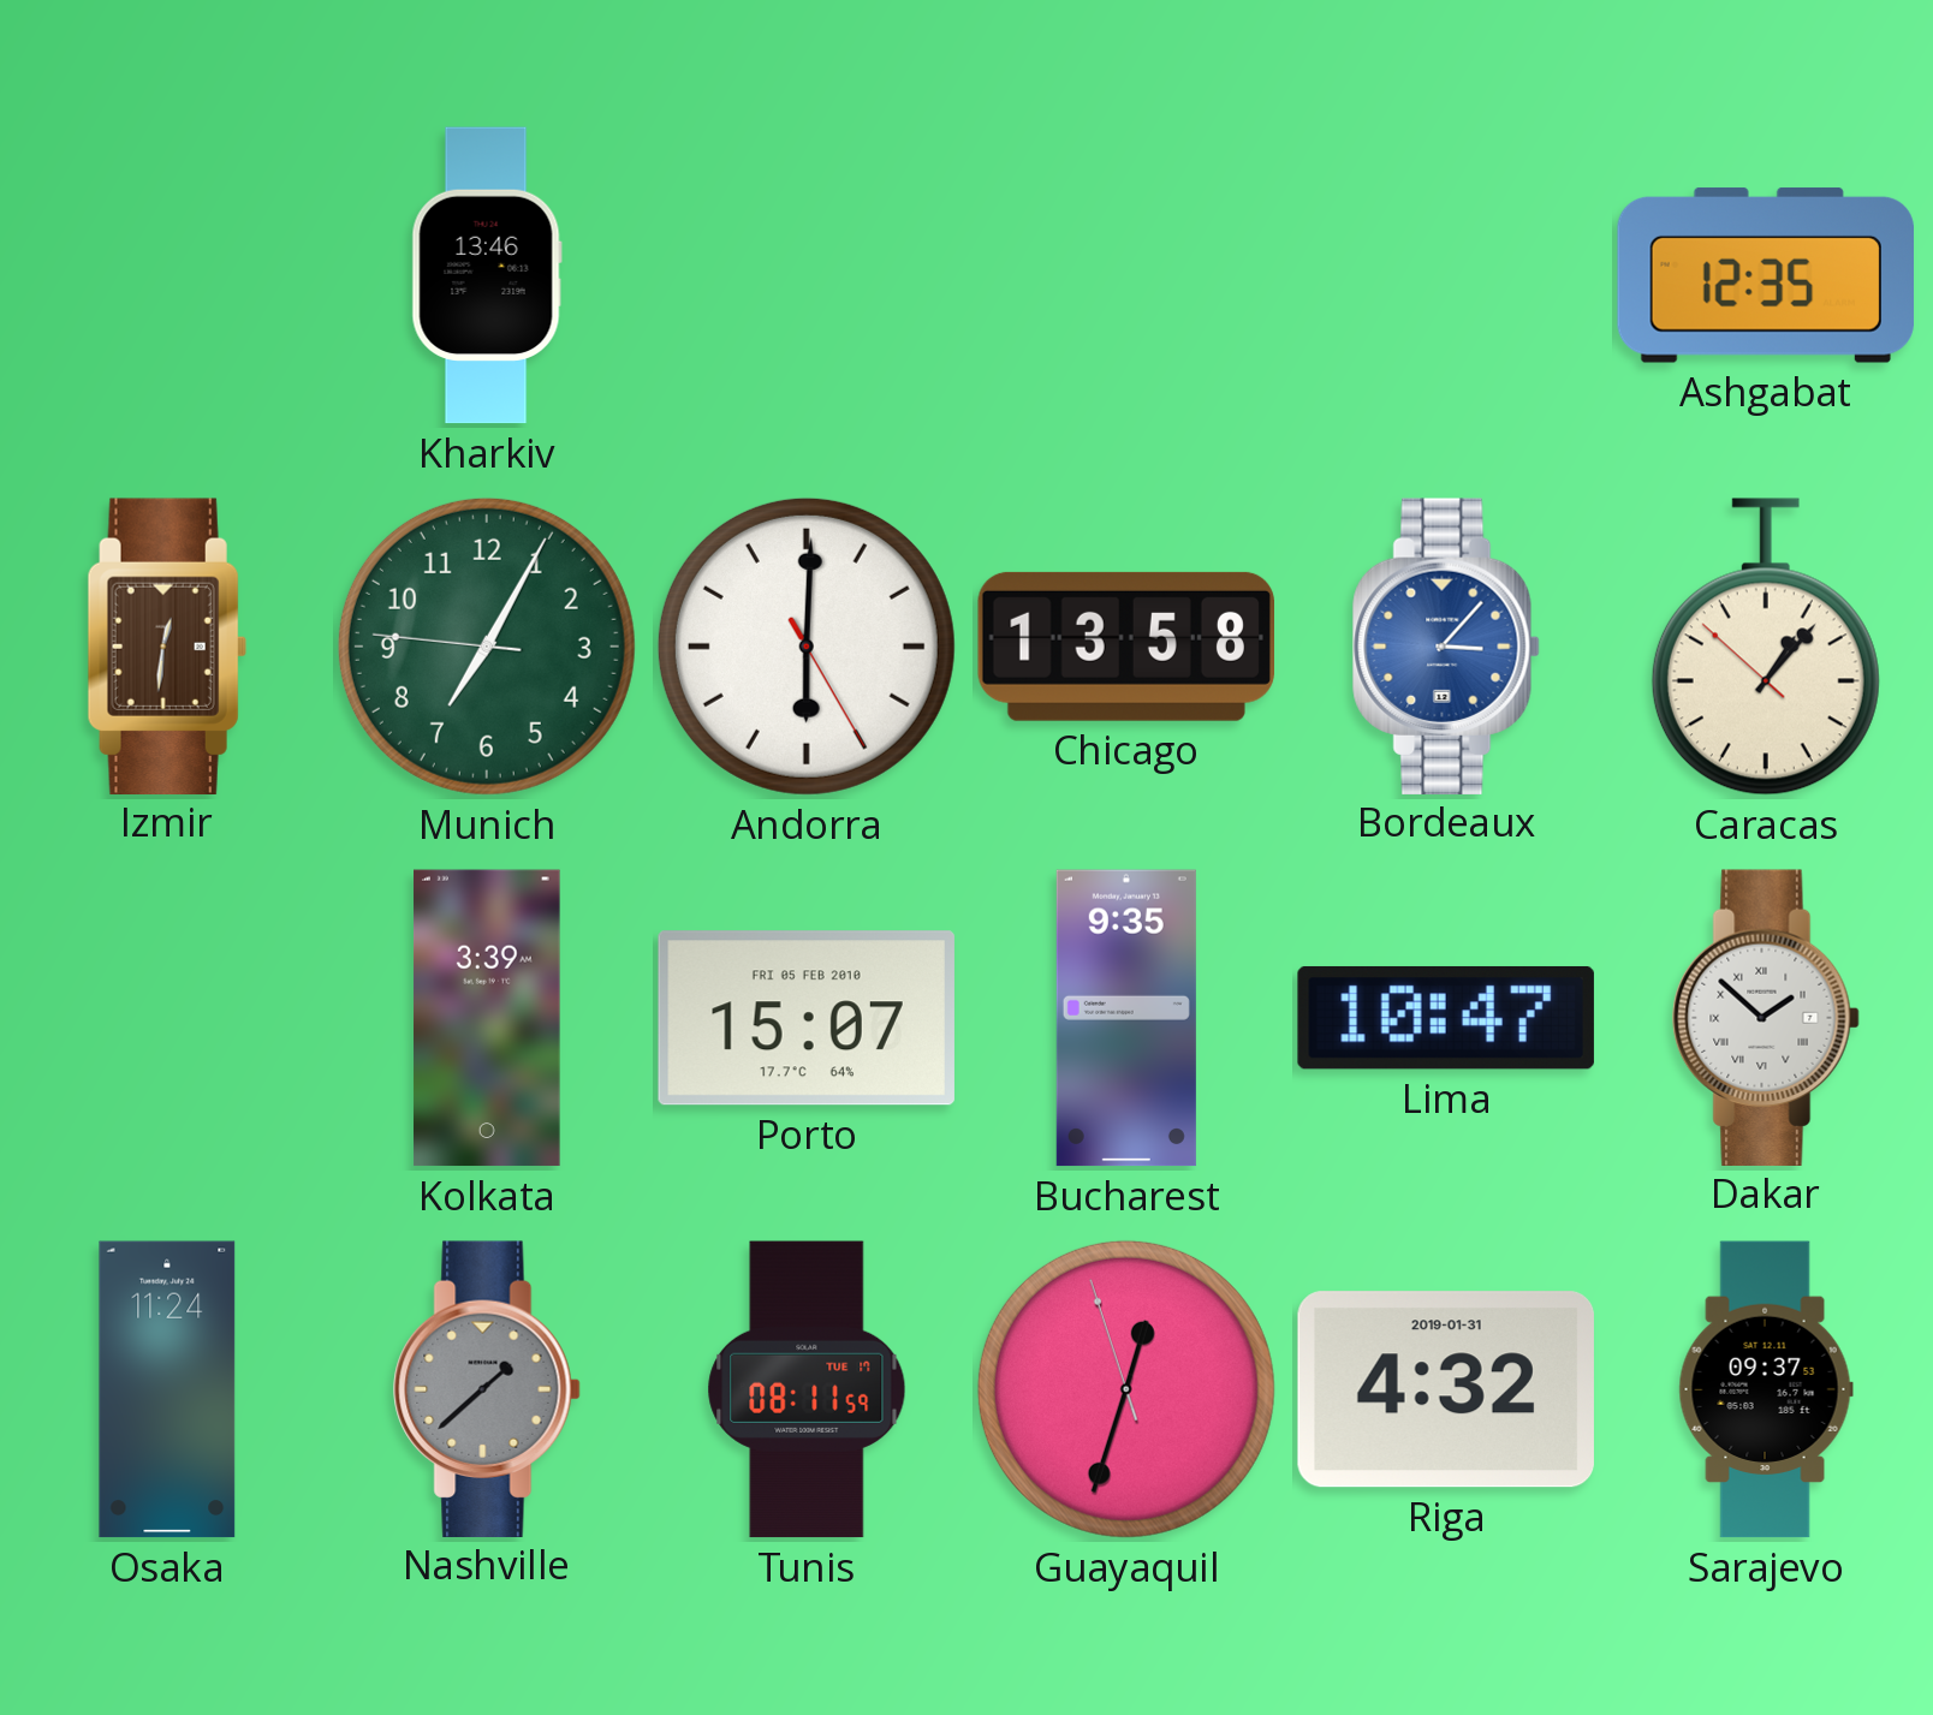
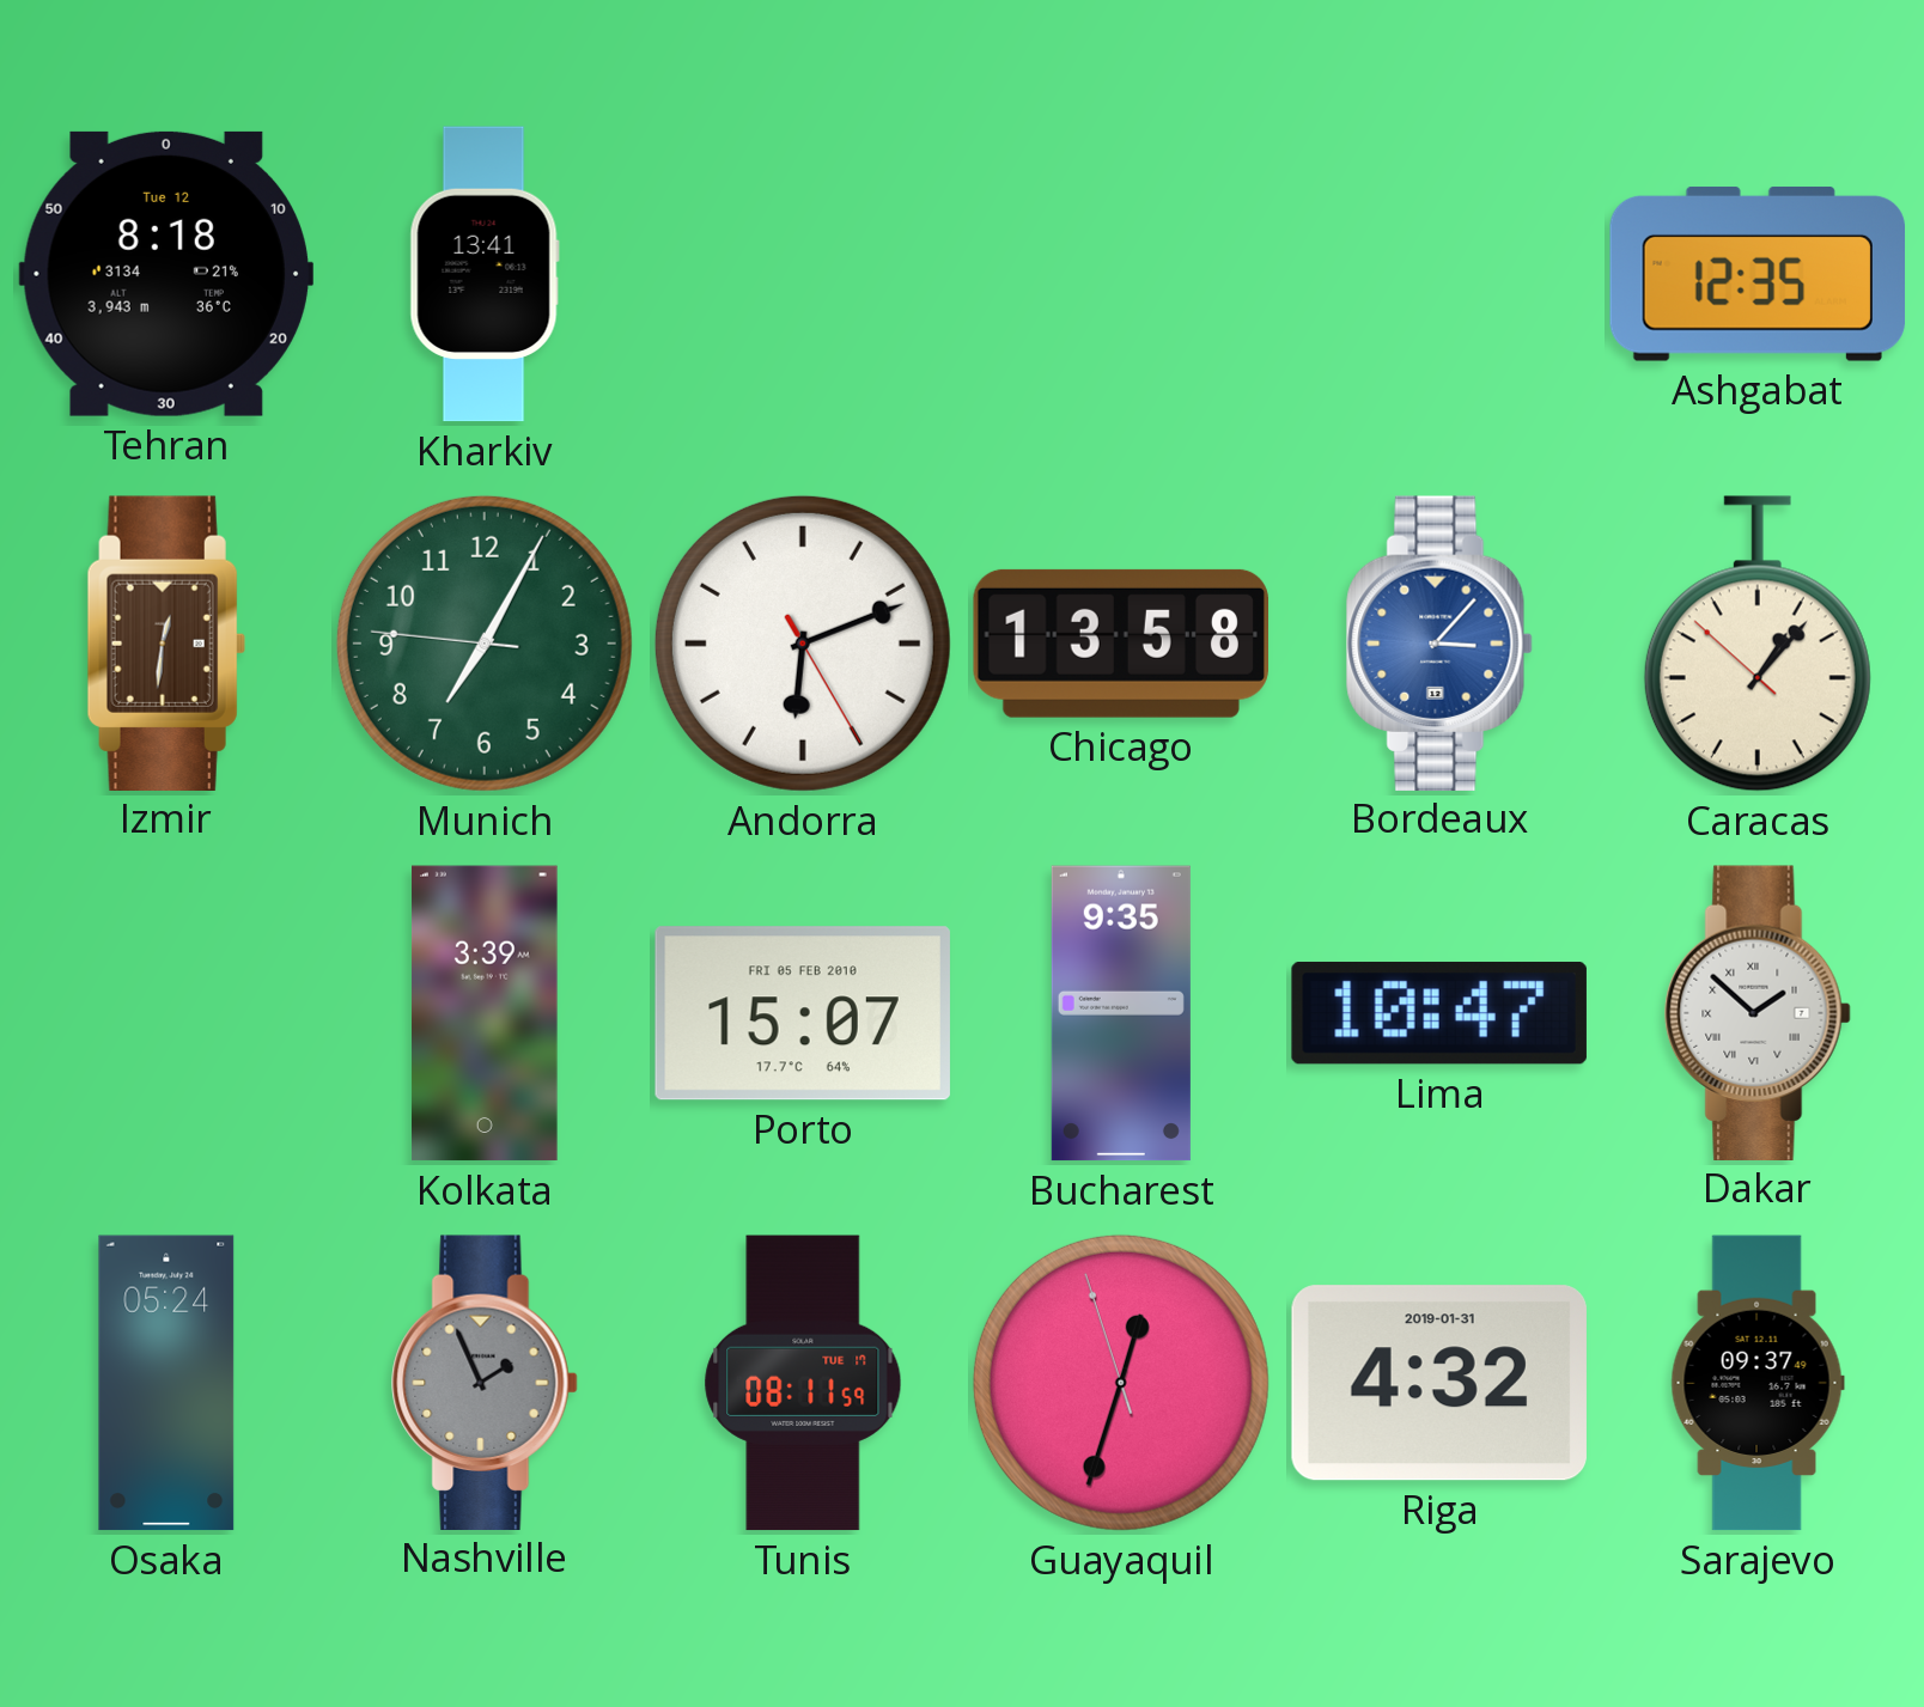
Tehran: none -> 8:18 (166, 274)
Kharkiv: 13:46 -> 13:41 (485, 274)
Andorra: 6:00 -> 6:11 (803, 644)
Osaka: 11:24 -> 05:24 (166, 1383)
Nashville: 1:38 -> 1:56 (485, 1382)
Sarajevo: 09:37:53 -> 09:37:49 (1758, 1383)
